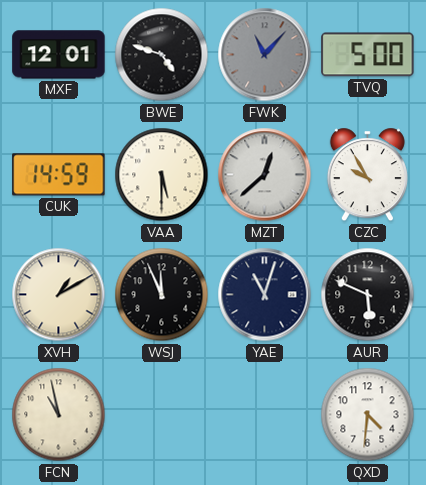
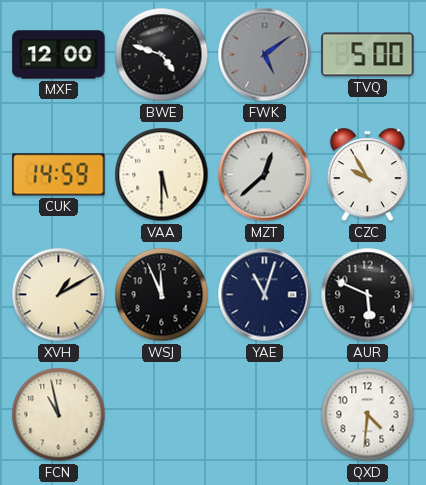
MXF: 12:01 -> 12:00 (59, 55)
FWK: 11:07 -> 5:09 (265, 55)
